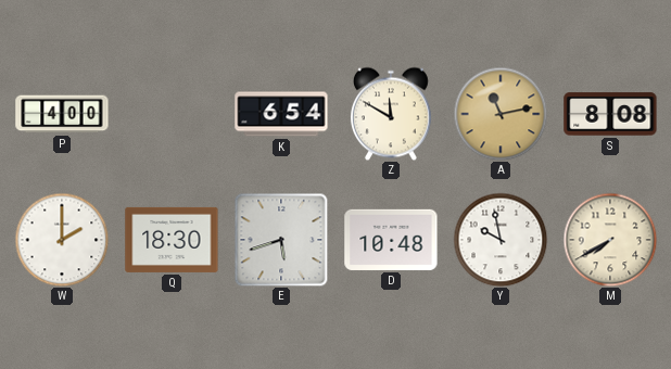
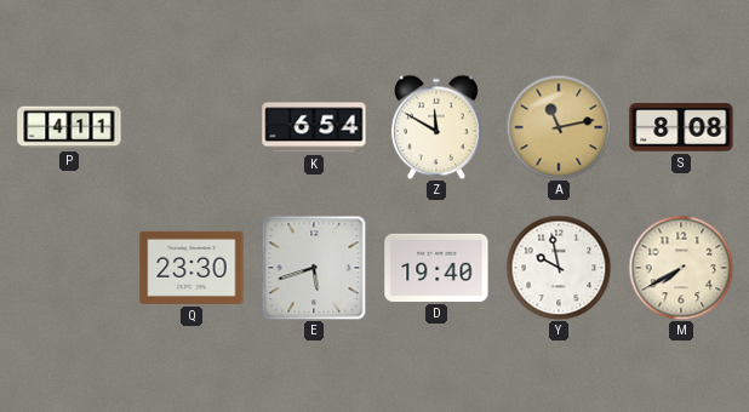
P: 4:00 -> 4:11 (69, 127)
W: 2:00 -> none (62, 240)
Q: 18:30 -> 23:30 (191, 268)
D: 10:48 -> 19:40 (436, 268)
